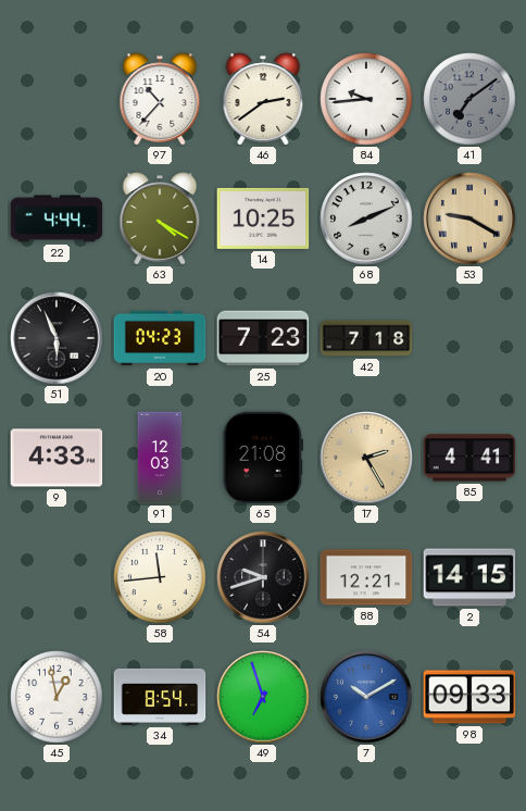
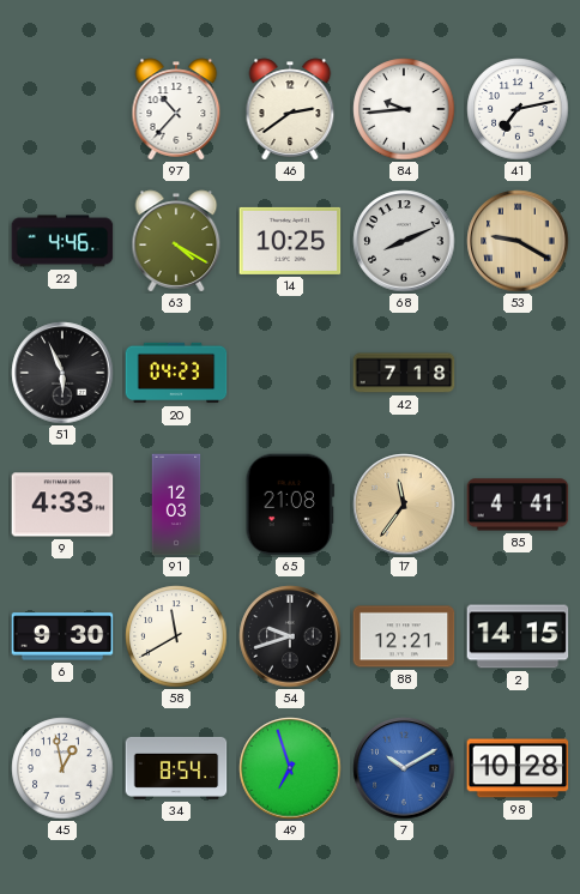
41: 7:09 -> 7:13 (518, 109)
41 dial: grey -> white (518, 109)
22: 4:44 -> 4:46 (62, 241)
25: 7:23 -> none (263, 338)
17: 2:25 -> 11:36 (404, 505)
6: none -> 9:30 (62, 636)
58: 11:44 -> 11:40 (176, 636)
98: 09:33 -> 10:28 (518, 768)
